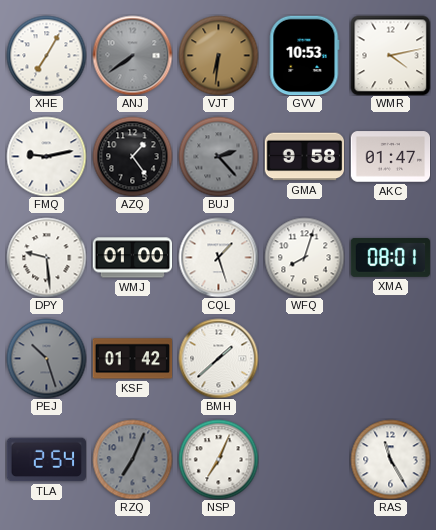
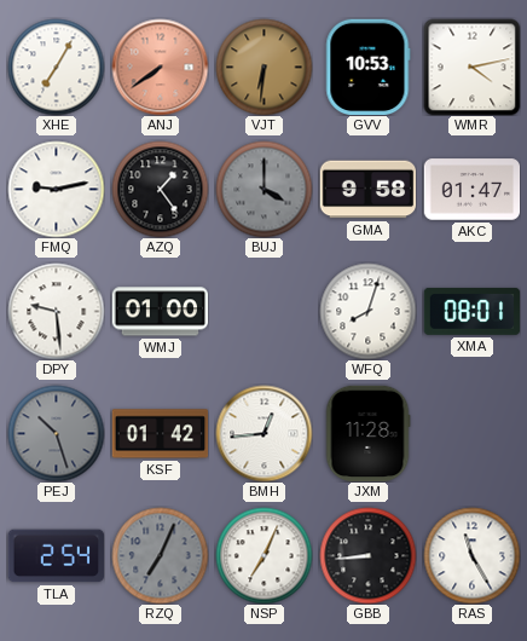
ANJ dial: grey -> salmon (160, 67)
BUJ: 2:23 -> 4:00 (263, 189)
CQL: 1:27 -> none (218, 257)
BMH: 1:38 -> 12:44 (263, 433)
JXM: none -> 11:28 (367, 433)
GBB: none -> 8:44 (367, 555)
